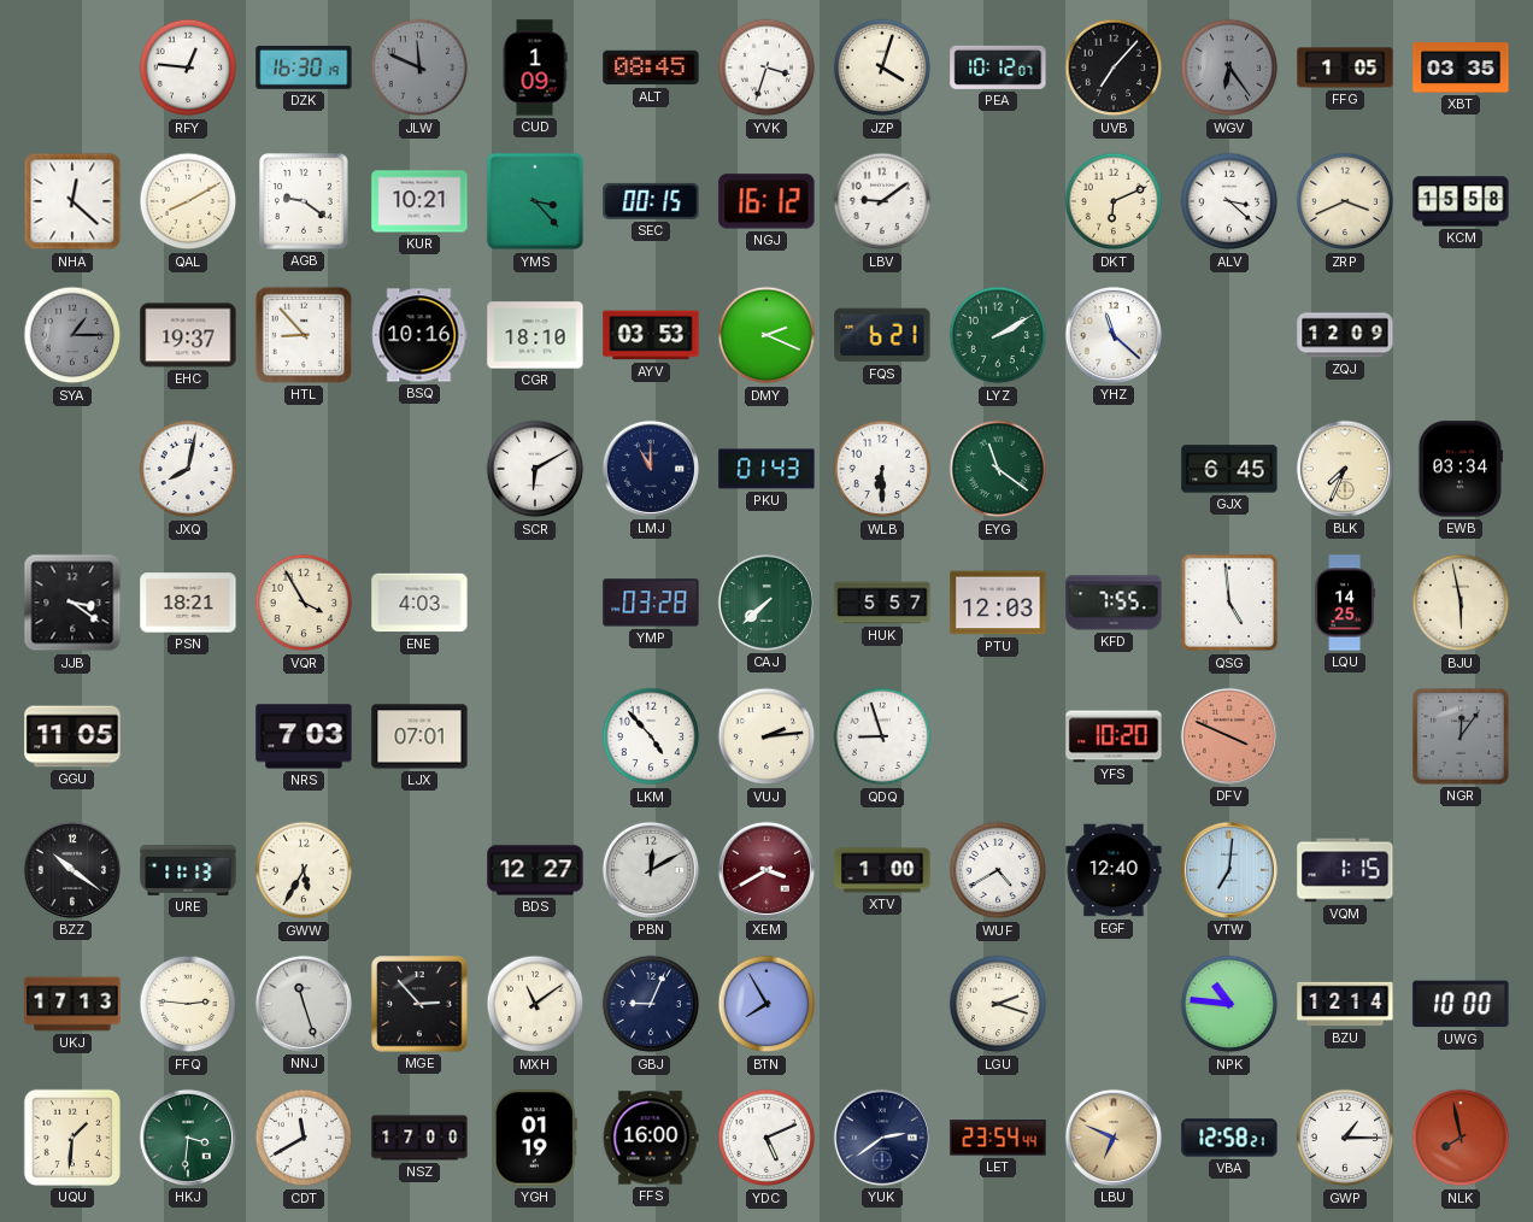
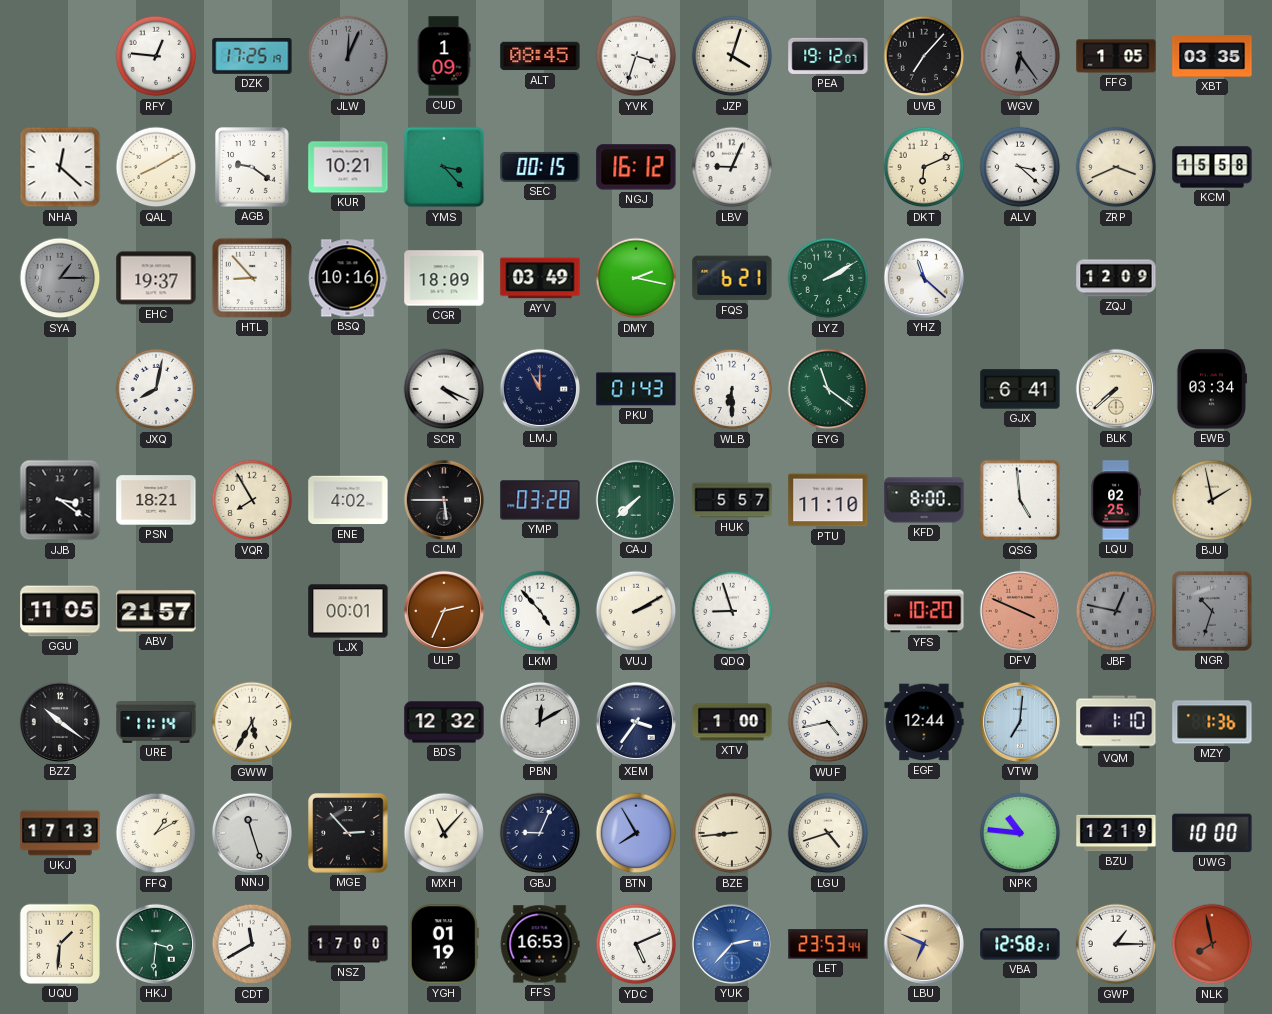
DZK: 16:30 -> 17:25 (252, 56)
JLW: 11:49 -> 12:04 (348, 56)
PEA: 10:12 -> 19:12 (828, 56)
LBV: 9:09 -> 9:04 (732, 167)
CGR: 18:10 -> 18:09 (444, 278)
AYV: 03:53 -> 03:49 (540, 278)
DMY: 2:19 -> 2:17 (636, 278)
SCR: 6:10 -> 4:19 (444, 389)
GJX: 6:45 -> 6:41 (1020, 389)
BLK: 7:34 -> 7:38 (1116, 389)
VQR: 3:55 -> 7:55 (252, 500)
ENE: 4:03 -> 4:02 (348, 500)
CLM: none -> 5:45 (444, 500)
PTU: 12:03 -> 11:10 (828, 500)
KFD: 7:55 -> 8:00 (924, 500)
LQU: 14:25 -> 02:25 (1116, 500)
BJU: 5:58 -> 1:58 (1212, 500)
ABV: none -> 21:57 (156, 611)
NRS: 7:03 -> none (304, 736)
LJX: 07:01 -> 00:01 (348, 611)
ULP: none -> 2:34 (444, 611)
VUJ: 2:14 -> 2:10 (636, 611)
JBF: none -> 12:47 (1116, 611)
NGR: 12:06 -> 10:33 (1212, 611)
URE: 11:13 -> 11:14 (156, 723)
BDS: 12:27 -> 12:32 (444, 722)
XEM: 3:40 -> 3:36 (636, 722)
XEM dial: burgundy -> navy (636, 722)
WUF: 4:40 -> 4:43 (828, 722)
EGF: 12:40 -> 12:44 (924, 722)
VQM: 1:15 -> 1:10 (1116, 722)
MZY: none -> 1:36 (1212, 722)
FFQ: 2:46 -> 1:10 (156, 833)
MXH: 11:09 -> 11:07 (444, 833)
BZE: none -> 8:44 (732, 833)
LGU: 2:18 -> 4:42 (828, 833)
BZU: 12:14 -> 12:19 (1116, 833)
FFS: 16:00 -> 16:53 (540, 944)
YUK: 2:39 -> 2:37 (732, 944)
YUK dial: navy -> blue (732, 944)
LET: 23:54 -> 23:53 (828, 944)
